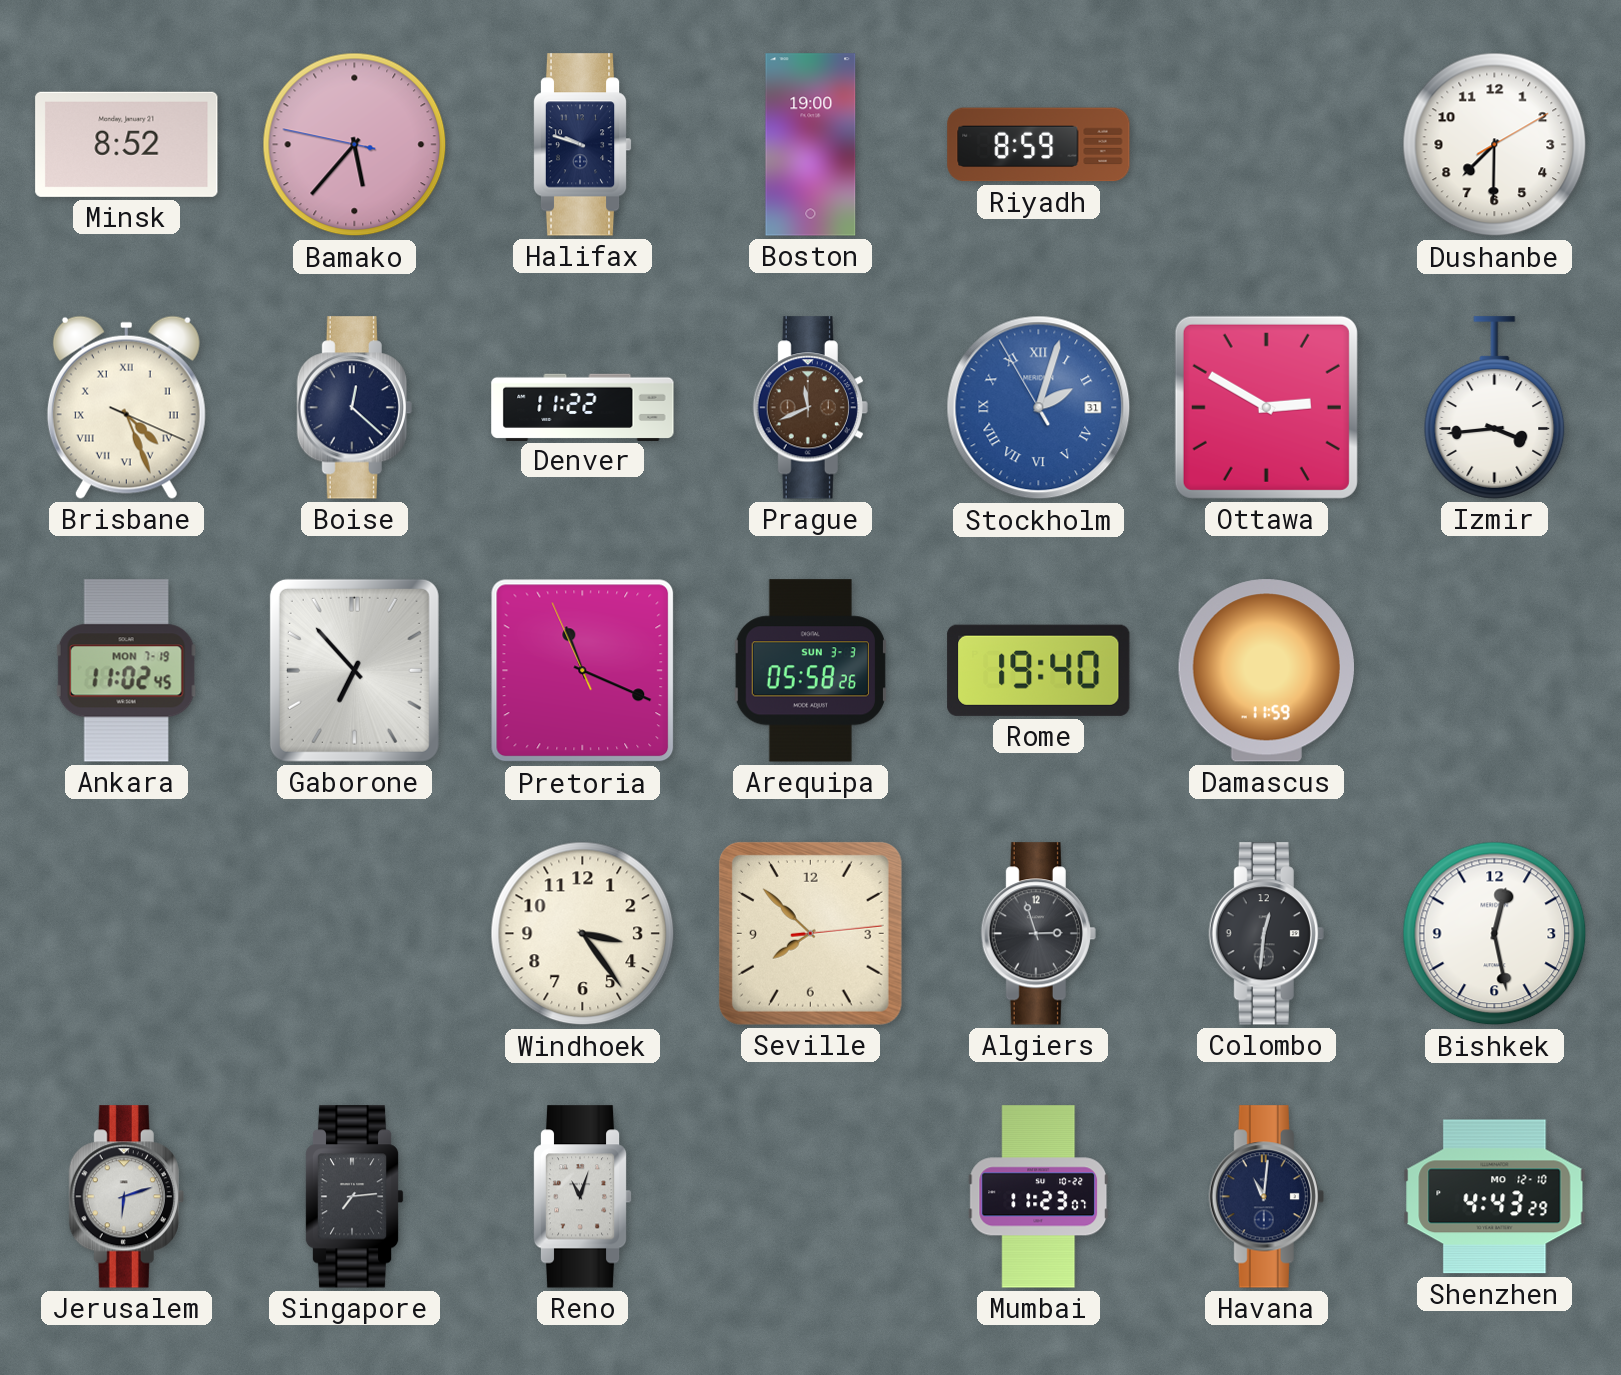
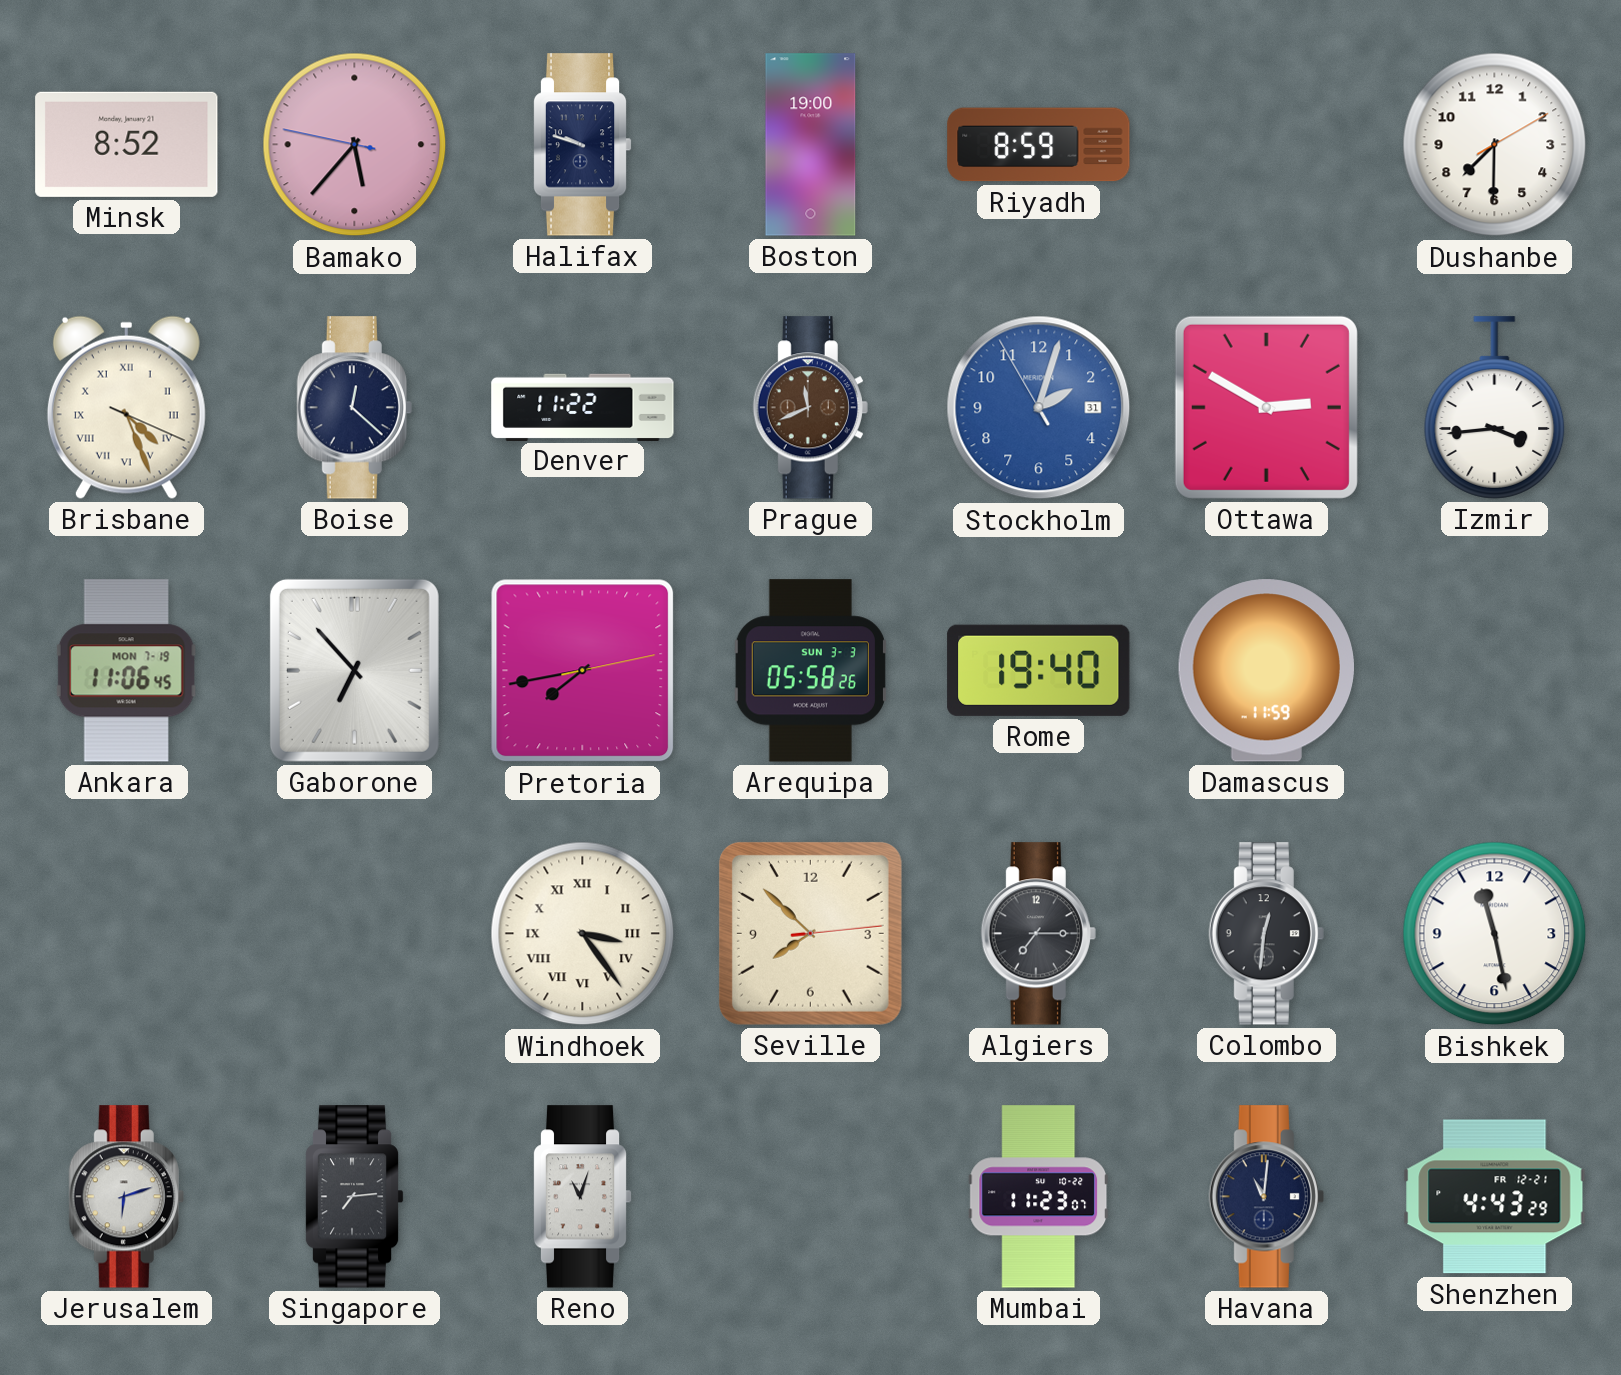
Stockholm numerals: Roman -> Arabic (1039, 408)
Ankara: 11:02 -> 11:06 (127, 671)
Pretoria: 11:18 -> 7:43 (583, 671)
Windhoek numerals: Arabic -> Roman (583, 934)
Algiers: 2:57 -> 7:15 (1038, 934)
Bishkek: 12:28 -> 11:28 (1495, 934)
Shenzhen date: MO 12-10 -> FR 12-21 (1495, 1197)
